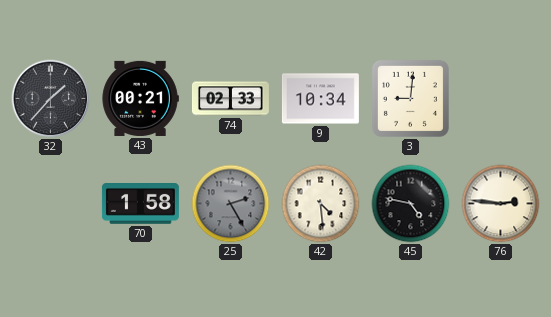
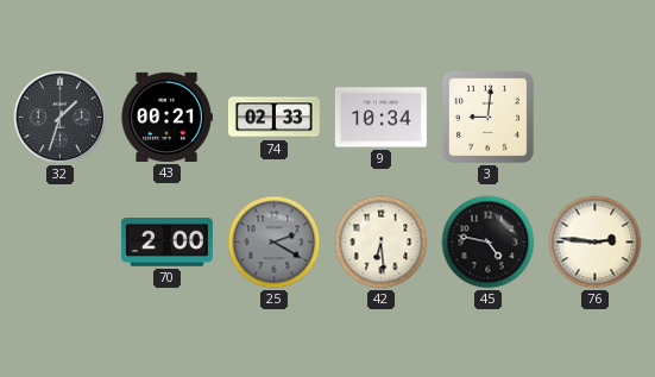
32: 1:37 -> 1:33 (61, 118)
70: 1:58 -> 2:00 (166, 243)
25: 2:25 -> 2:20 (275, 243)
42: 4:29 -> 6:29 (382, 243)
